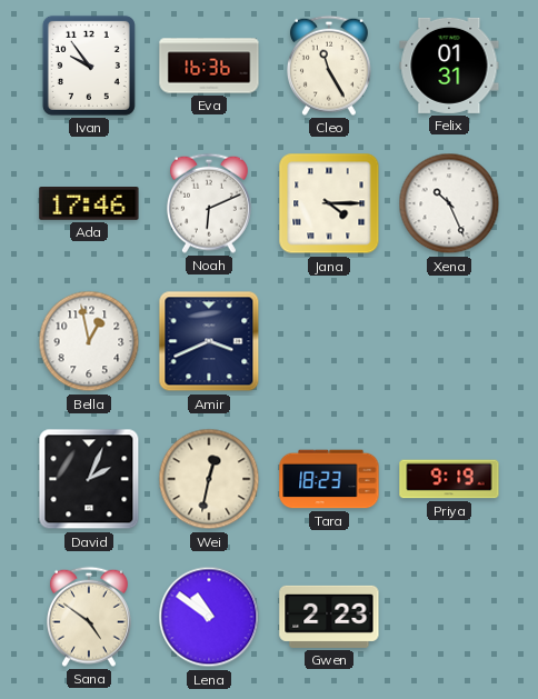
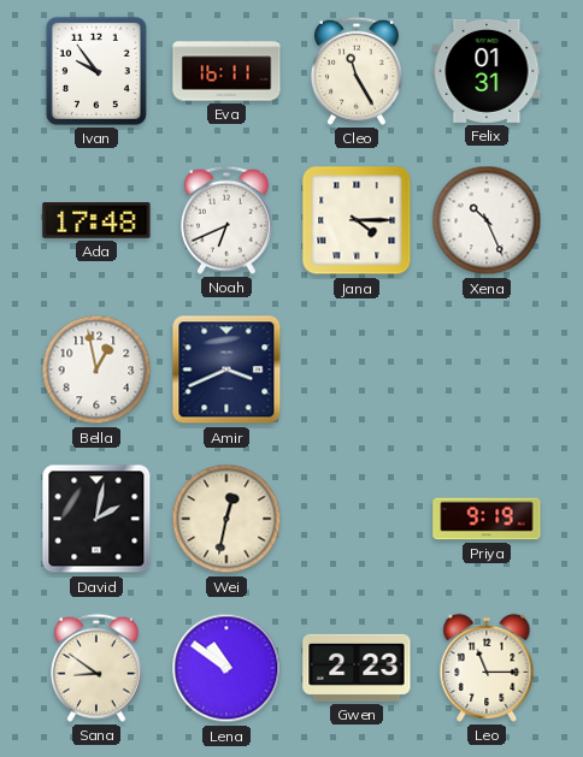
Eva: 16:36 -> 16:11 (226, 71)
Ada: 17:46 -> 17:48 (96, 221)
Noah: 6:11 -> 6:41 (226, 220)
David: 2:04 -> 2:02 (96, 519)
Tara: 18:23 -> none (329, 479)
Sana: 4:51 -> 8:51 (96, 668)
Leo: none -> 11:15 (487, 668)
